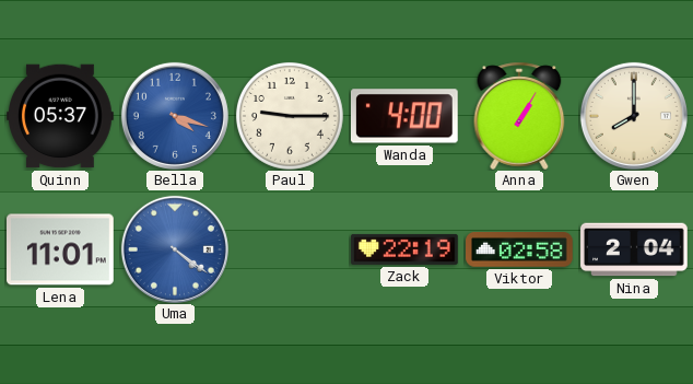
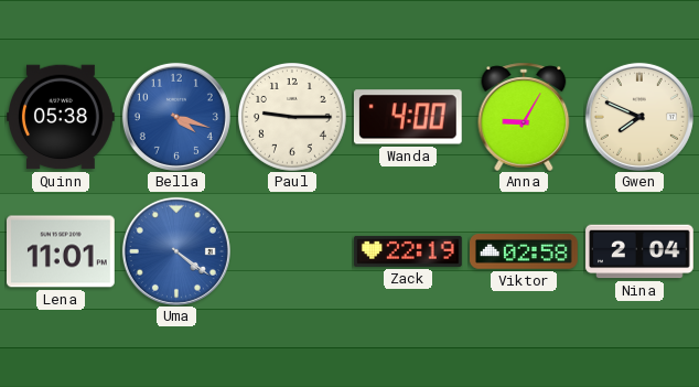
Quinn: 05:37 -> 05:38 (61, 117)
Anna: 1:05 -> 9:05 (524, 117)
Gwen: 8:00 -> 7:49 (639, 117)
